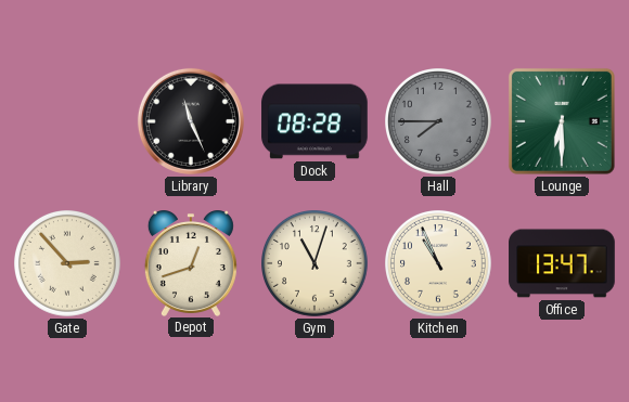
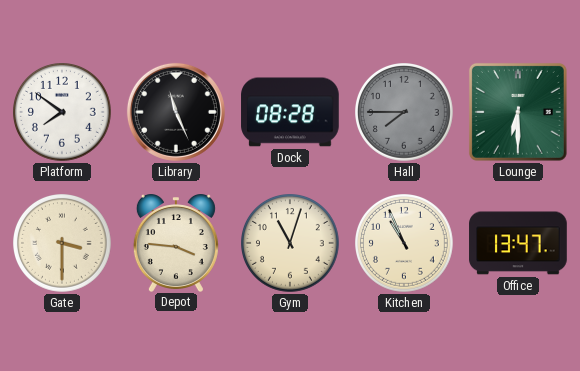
Platform: none -> 7:51 (63, 113)
Gate: 2:53 -> 3:30 (63, 244)
Depot: 12:42 -> 3:46 (176, 243)
